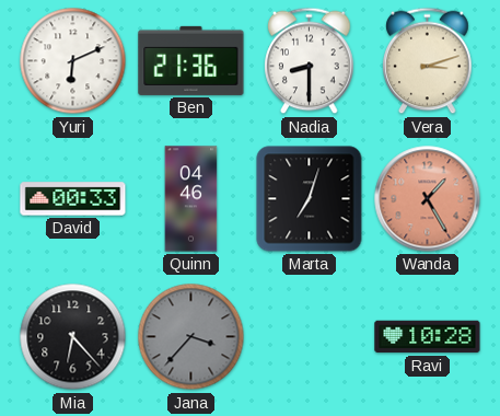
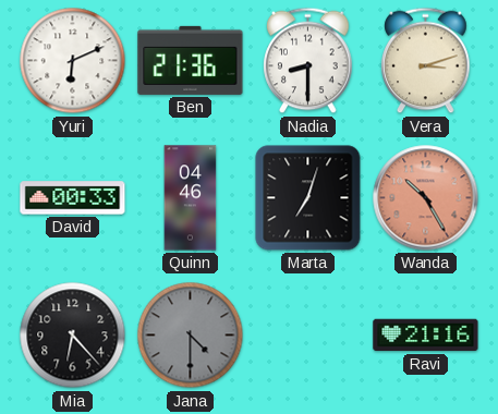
Wanda: 1:25 -> 10:25 (426, 198)
Jana: 3:37 -> 4:30 (191, 336)
Ravi: 10:28 -> 21:16 (426, 336)
